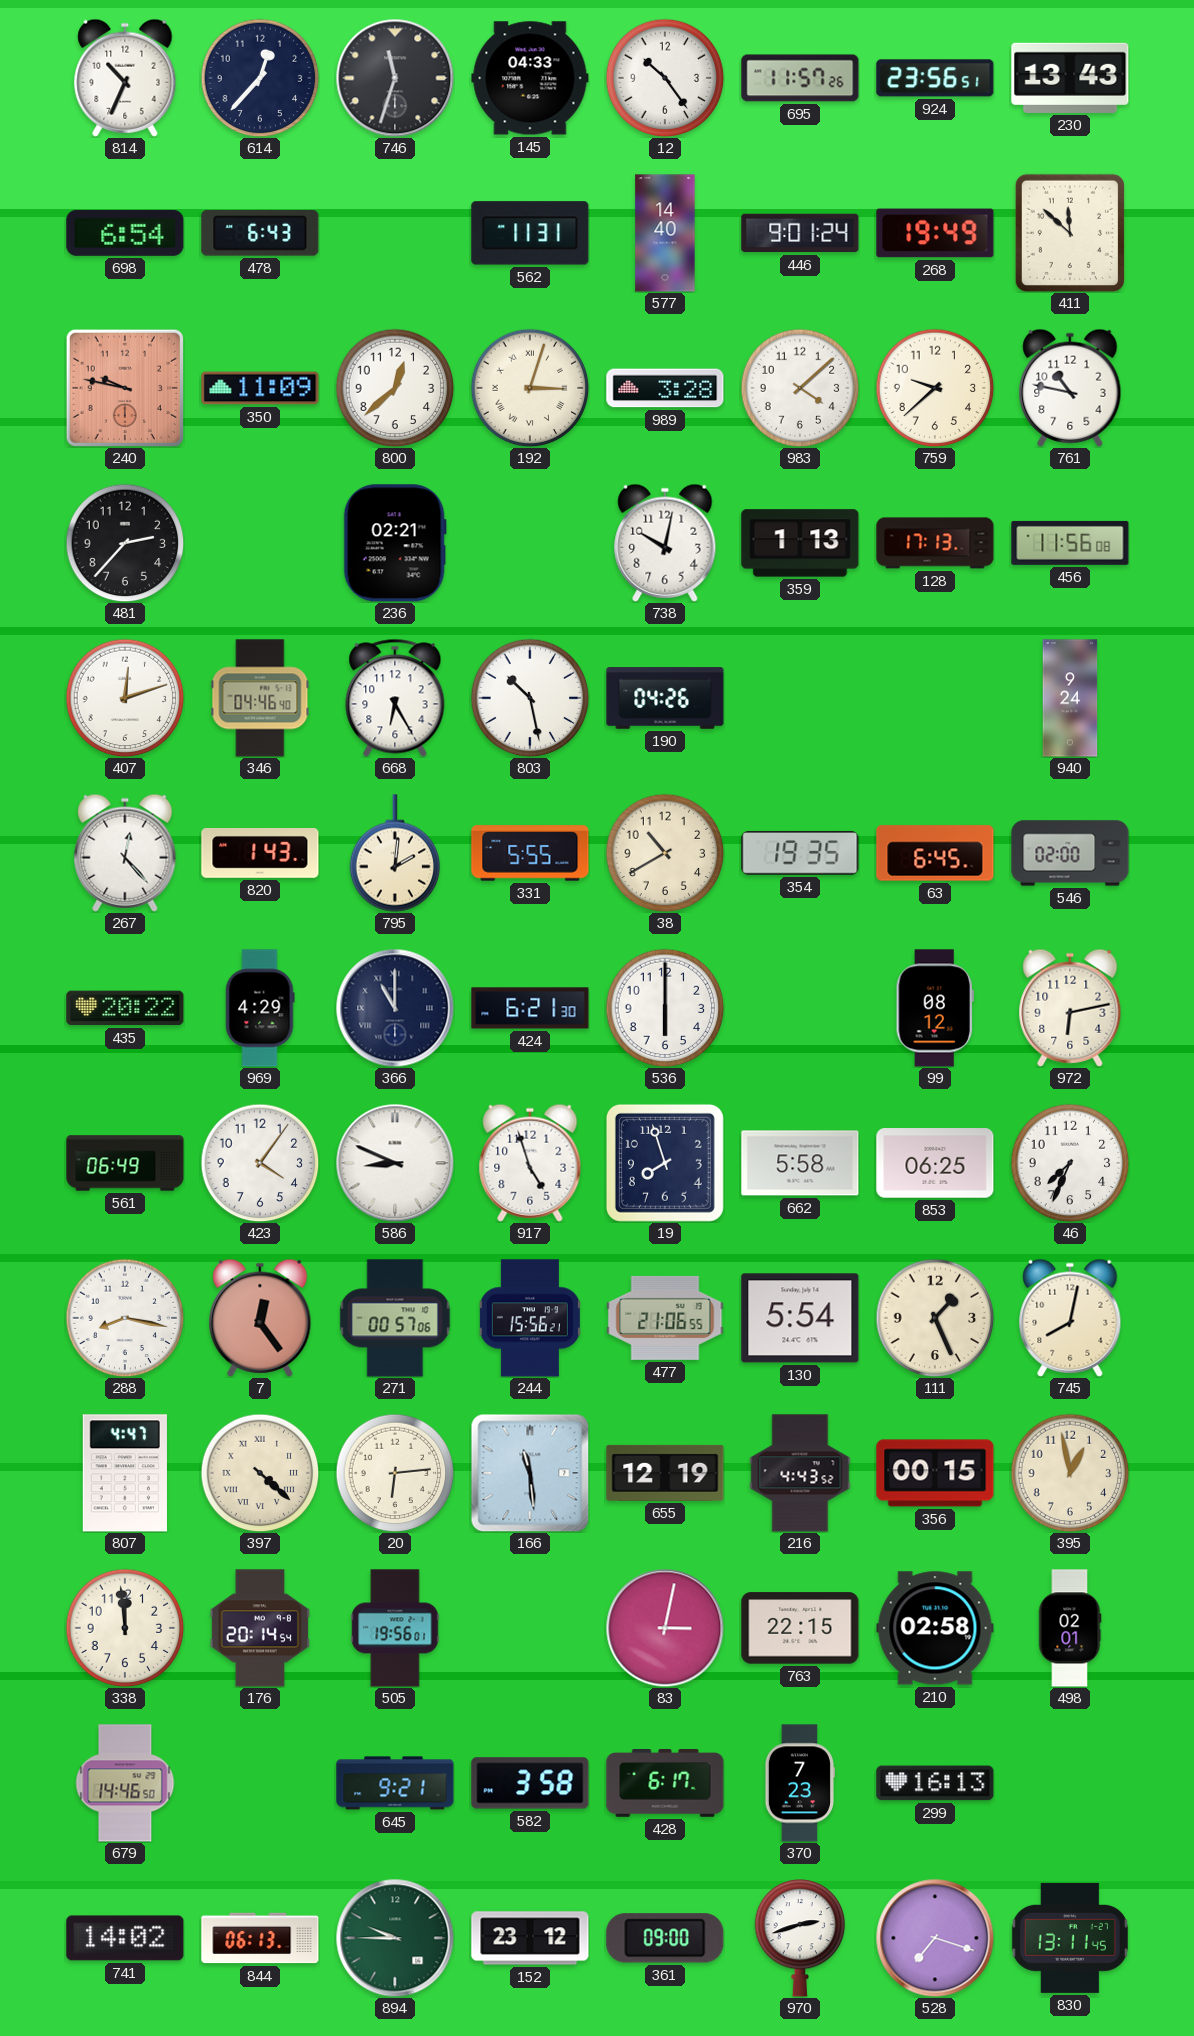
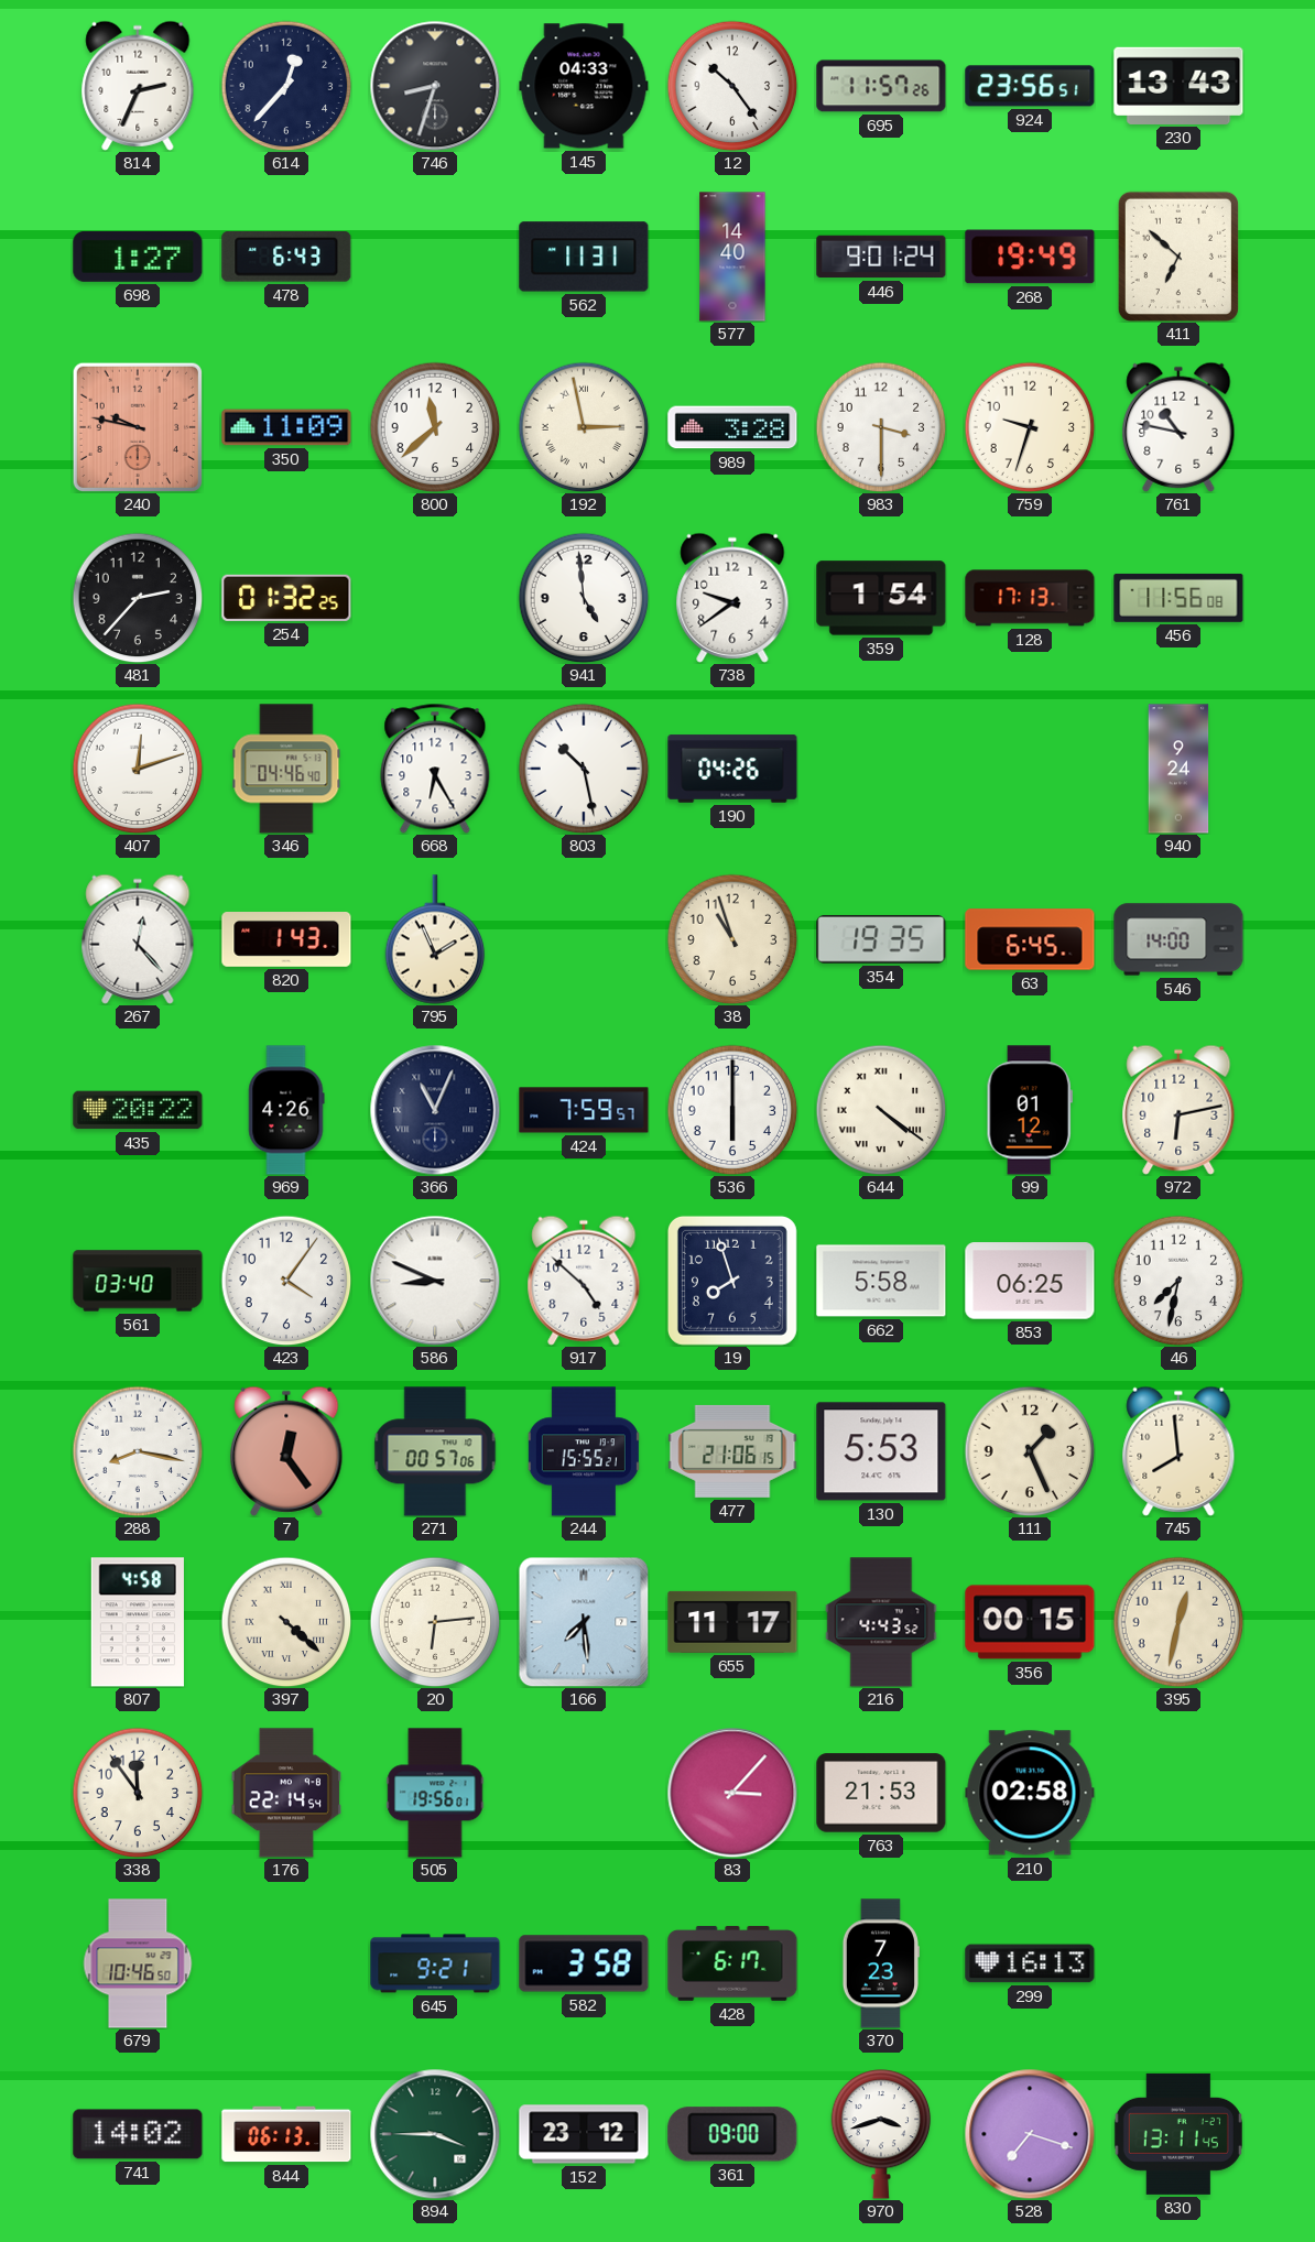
814: 10:34 -> 2:34 (138, 86)
746: 11:33 -> 8:33 (435, 86)
698: 6:54 -> 1:27 (138, 257)
411: 11:52 -> 6:52 (1178, 257)
800: 12:38 -> 11:38 (435, 427)
192: 3:03 -> 2:58 (584, 427)
983: 4:08 -> 3:30 (881, 427)
759: 9:38 -> 9:33 (1030, 427)
254: none -> 01:32 (286, 598)
236: 02:21 -> none (395, 543)
941: none -> 4:59 (584, 598)
738: 10:02 -> 9:39 (732, 598)
359: 1:13 -> 1:54 (881, 598)
795: 2:01 -> 1:56 (435, 939)
331: 5:55 -> none (530, 853)
38: 10:40 -> 10:57 (732, 939)
546: 02:00 -> 14:00 (1178, 939)
969: 4:29 -> 4:26 (286, 1110)
366: 11:00 -> 11:04 (435, 1110)
424: 6:21 -> 7:59 (584, 1110)
644: none -> 4:21 (881, 1110)
99: 08:12 -> 01:12 (1030, 1110)
561: 06:49 -> 03:40 (138, 1281)
917: 4:57 -> 4:52 (584, 1281)
46: 7:34 -> 7:32 (1178, 1281)
244: 15:56 -> 15:55 (584, 1451)
477: 21:06:55 -> 21:06:15 (732, 1451)
130: 5:54 -> 5:53 (881, 1451)
745: 8:02 -> 7:59 (1178, 1451)
807: 4:47 -> 4:58 (138, 1622)
166: 11:29 -> 7:29 (584, 1622)
655: 12:19 -> 11:17 (732, 1622)
395: 12:58 -> 12:32 (1178, 1622)
338: 11:59 -> 11:54 (138, 1793)
176: 20:14 -> 22:14 (286, 1793)
83: 3:02 -> 3:07 (732, 1793)
763: 22:15 -> 21:53 (881, 1793)
498: 02:01 -> none (1070, 1628)
679: 14:46 -> 10:46 (138, 1963)
894: 9:45 -> 3:45 (435, 2134)
970: 2:42 -> 3:42 (881, 2134)
